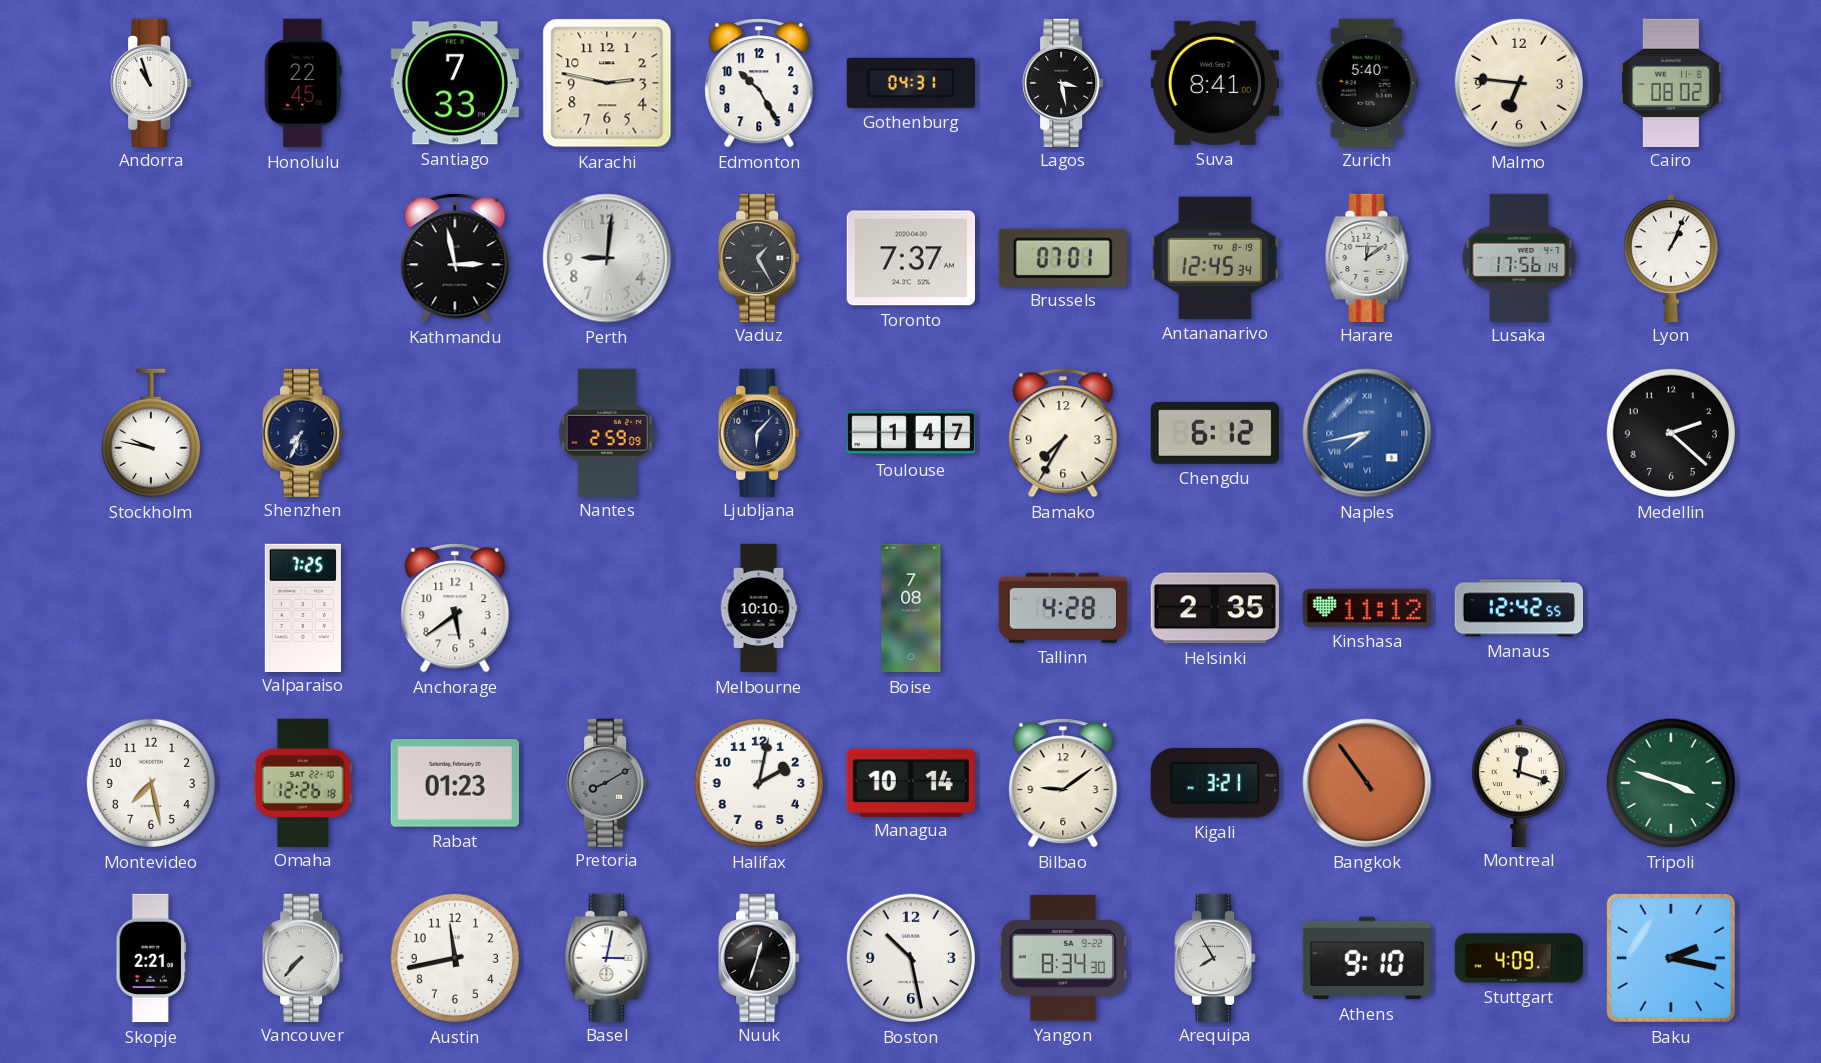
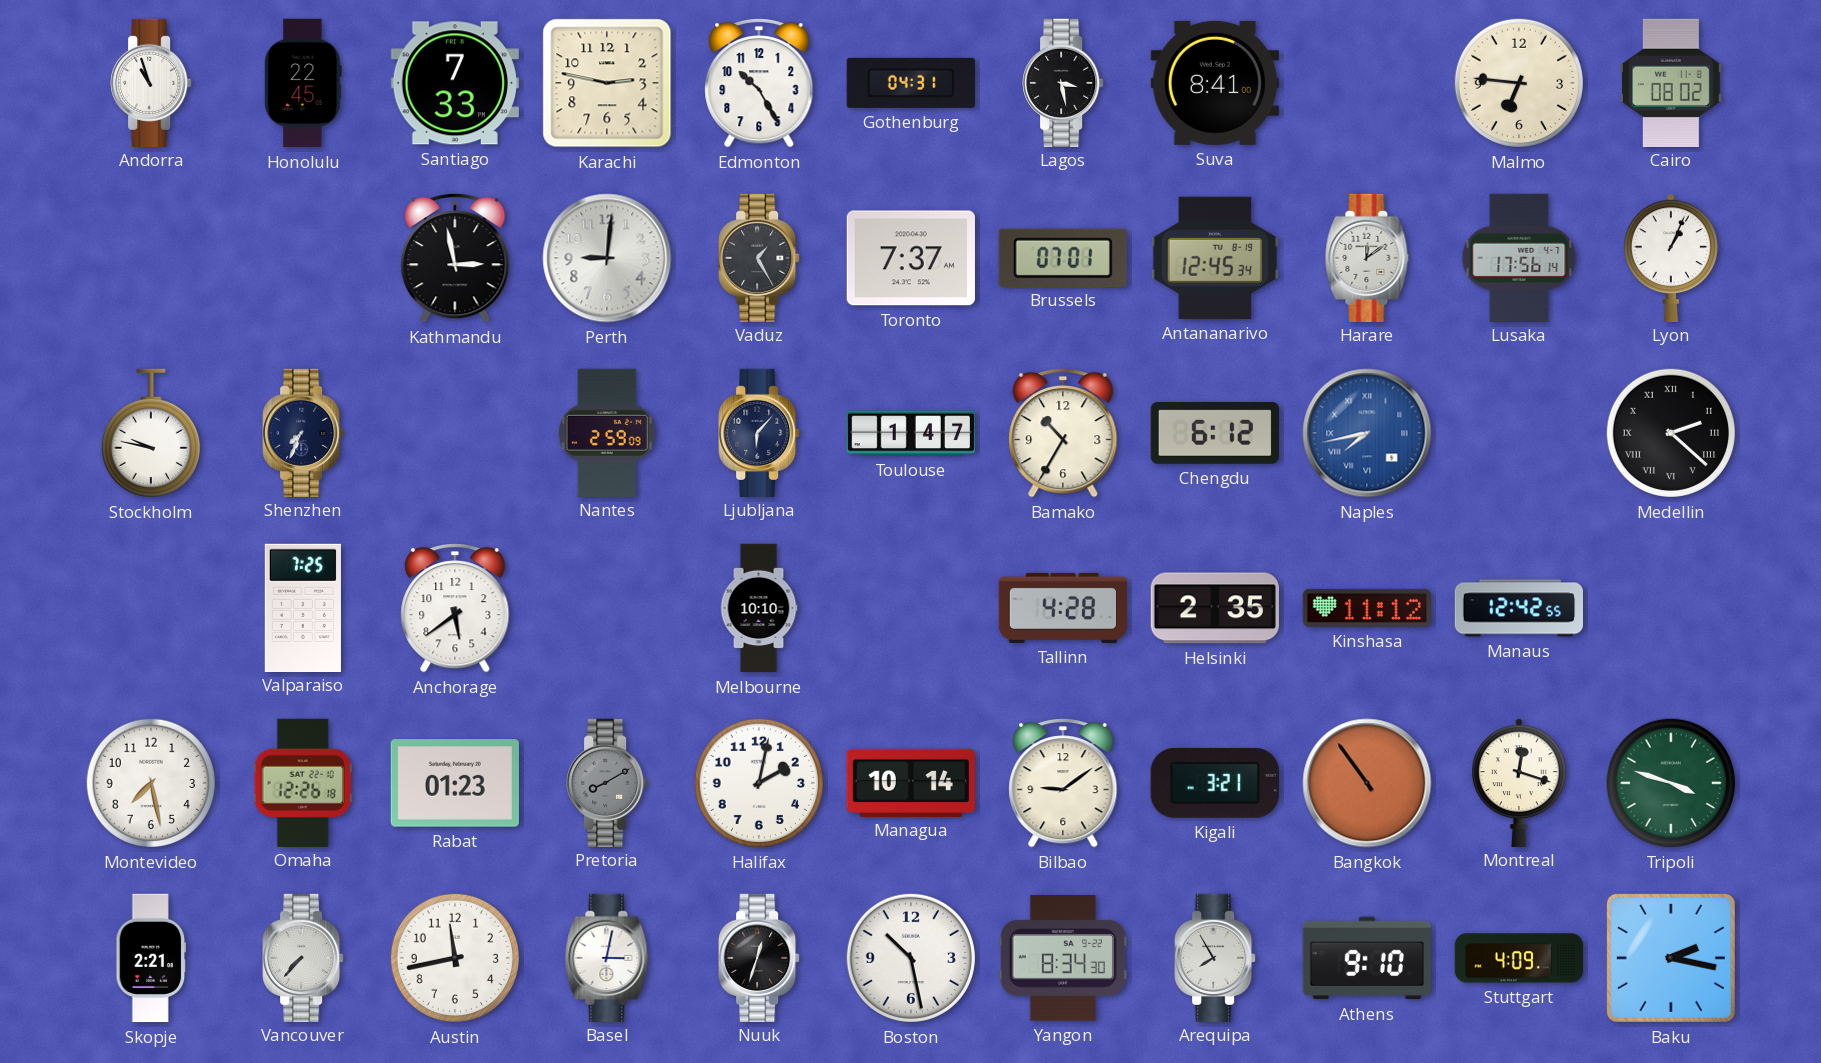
Zurich: 5:40 -> none (1367, 82)
Bamako: 7:35 -> 10:35 (1063, 434)
Medellin numerals: Arabic -> Roman (1671, 433)
Boise: 7:08 -> none (911, 608)
